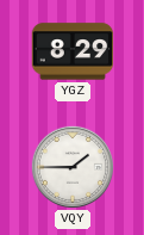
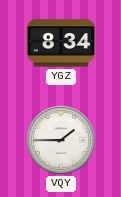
YGZ: 8:29 -> 8:34 (61, 43)
